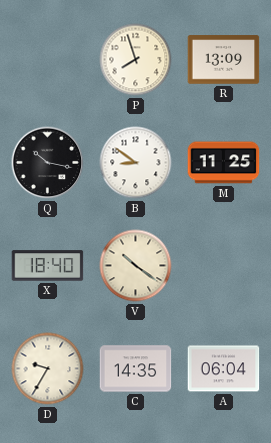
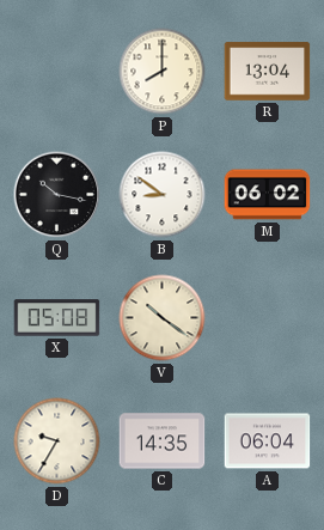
P: 7:57 -> 8:00 (163, 72)
R: 13:09 -> 13:04 (268, 72)
M: 11:25 -> 06:02 (268, 195)
X: 18:40 -> 05:08 (57, 318)
